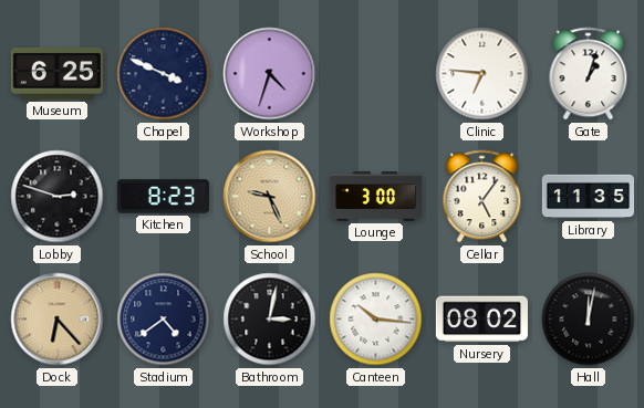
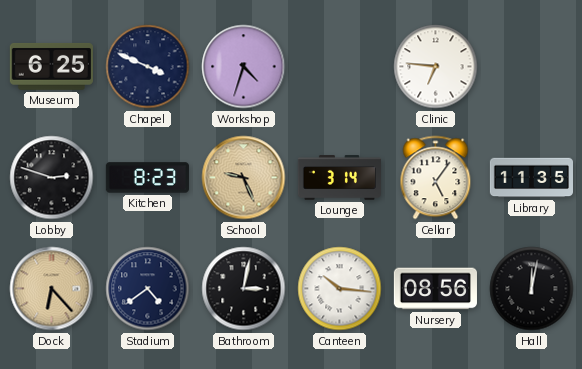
Gate: 1:03 -> none (589, 74)
Lounge: 3:00 -> 3:14 (339, 178)
Nursery: 08:02 -> 08:56 (435, 289)
